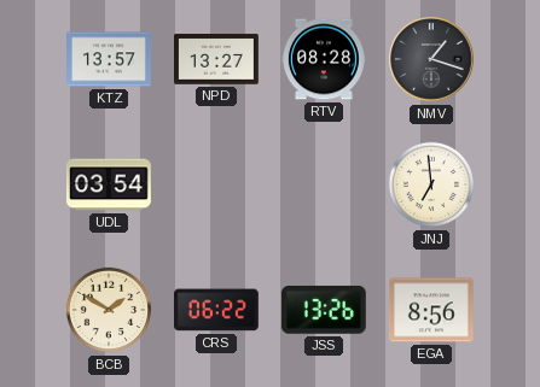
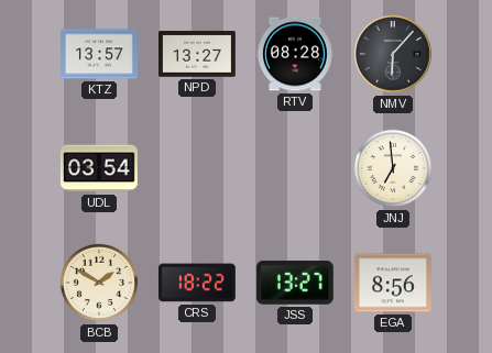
NMV: 1:18 -> 6:07 (393, 54)
CRS: 06:22 -> 18:22 (197, 283)
JSS: 13:26 -> 13:27 (295, 283)
